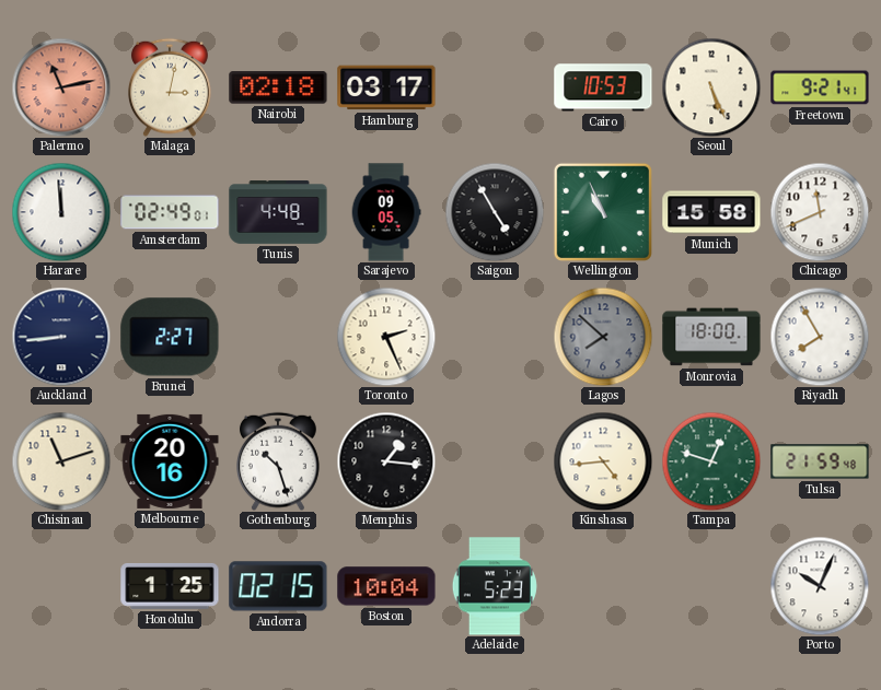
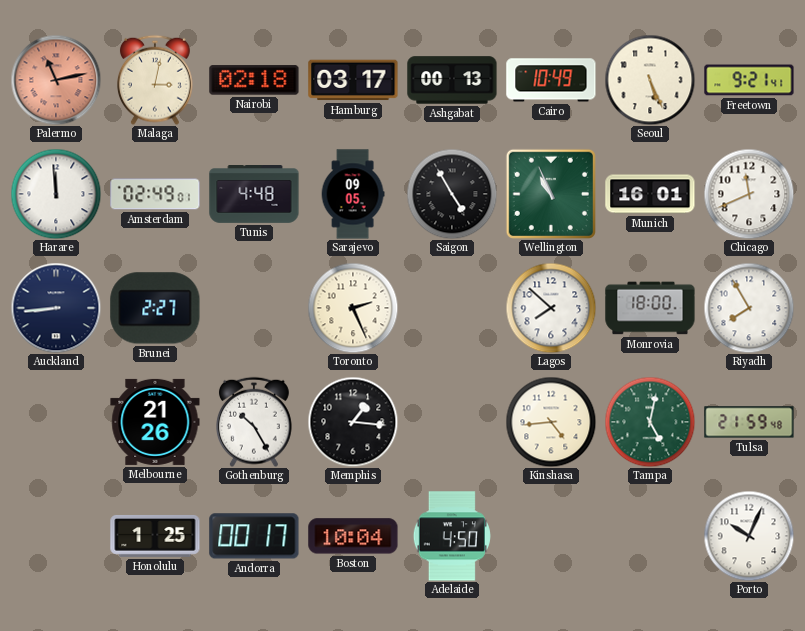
Ashgabat: none -> 00:13 (452, 80)
Cairo: 10:53 -> 10:49 (551, 80)
Munich: 15:58 -> 16:01 (650, 194)
Lagos dial: grey -> white (551, 308)
Chisinau: 11:12 -> none (61, 461)
Melbourne: 20:16 -> 21:26 (155, 422)
Gothenburg: 10:27 -> 10:25 (255, 422)
Tampa: 12:48 -> 5:02 (650, 422)
Andorra: 02:15 -> 00:17 (254, 536)
Adelaide: 5:23 -> 4:50 (452, 536)
